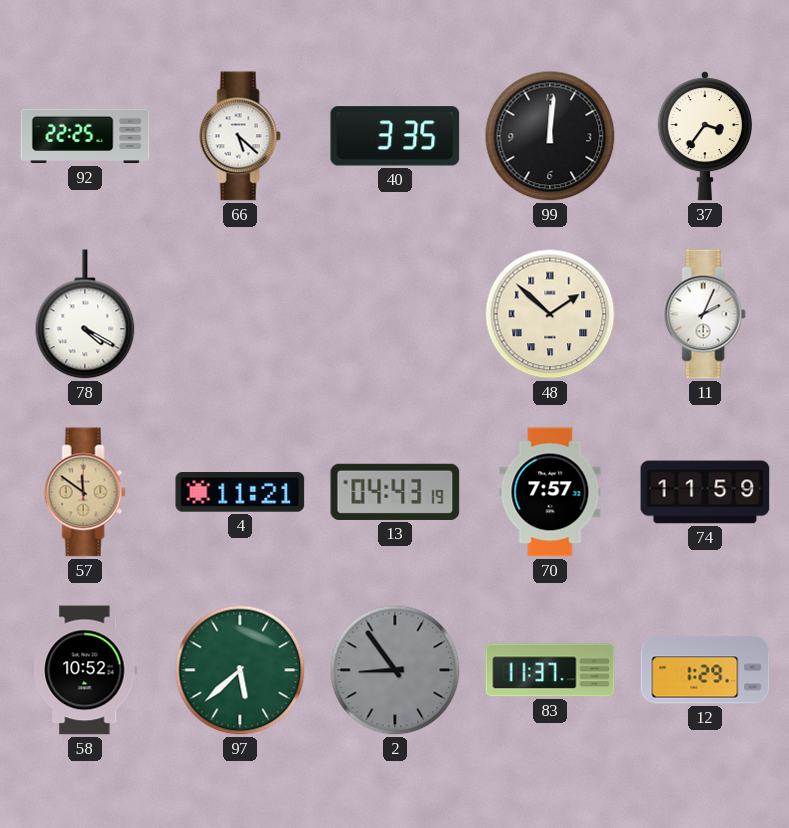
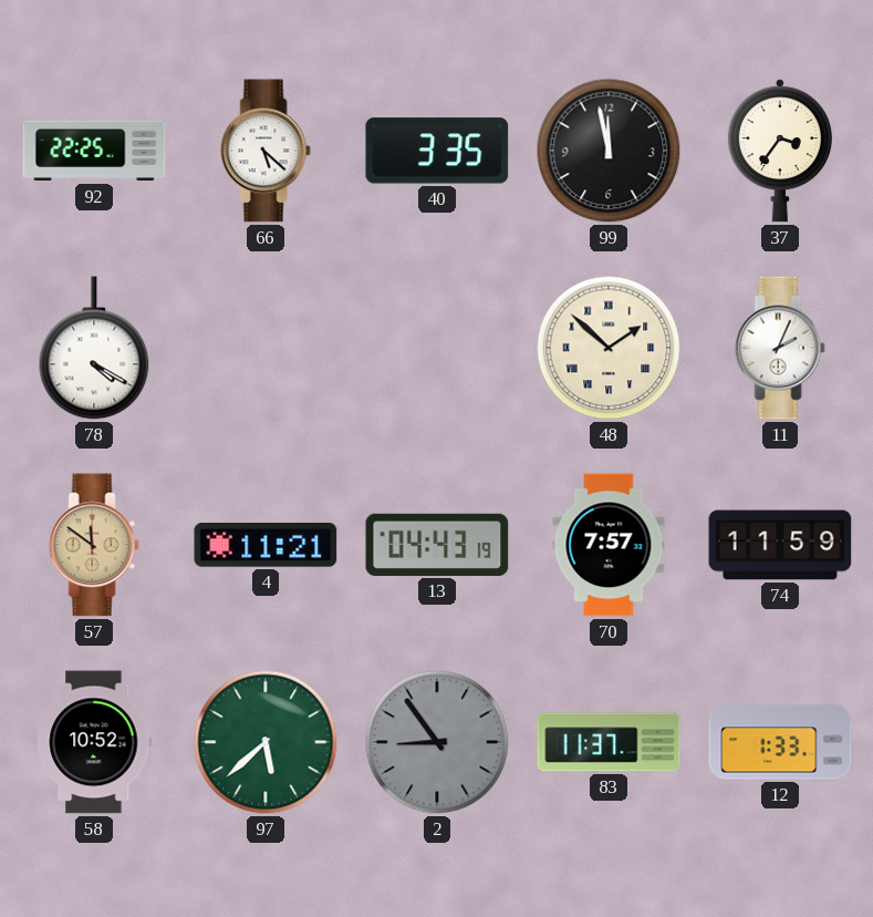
99: 12:01 -> 11:58 (609, 151)
12: 1:29 -> 1:33 (780, 742)
